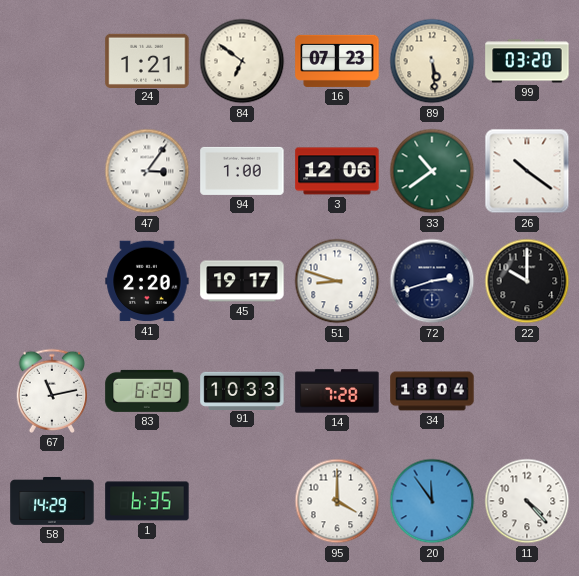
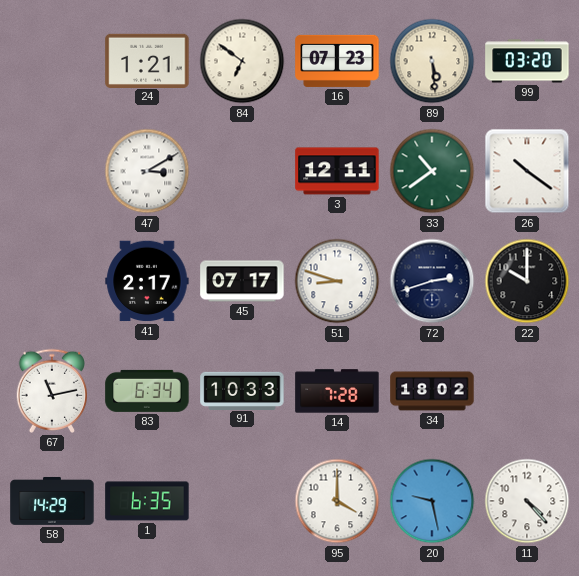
47: 3:06 -> 3:10 (147, 171)
94: 1:00 -> none (242, 171)
3: 12:06 -> 12:11 (337, 171)
41: 2:20 -> 2:17 (147, 281)
45: 19:17 -> 07:17 (242, 281)
83: 6:29 -> 6:34 (147, 391)
34: 18:04 -> 18:02 (432, 391)
20: 11:54 -> 9:28 (432, 501)
